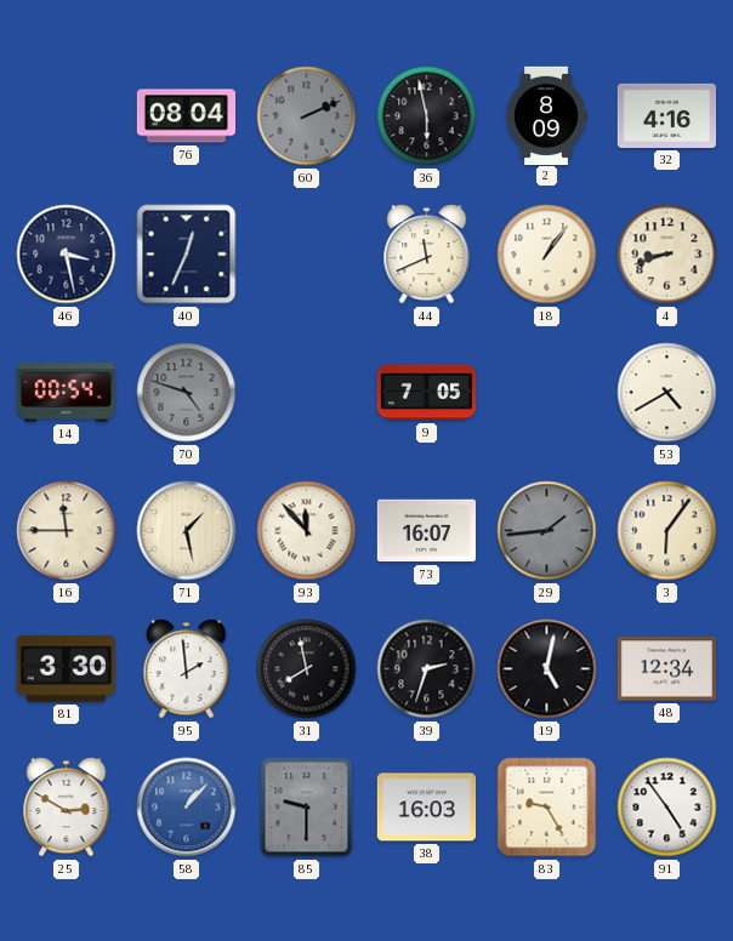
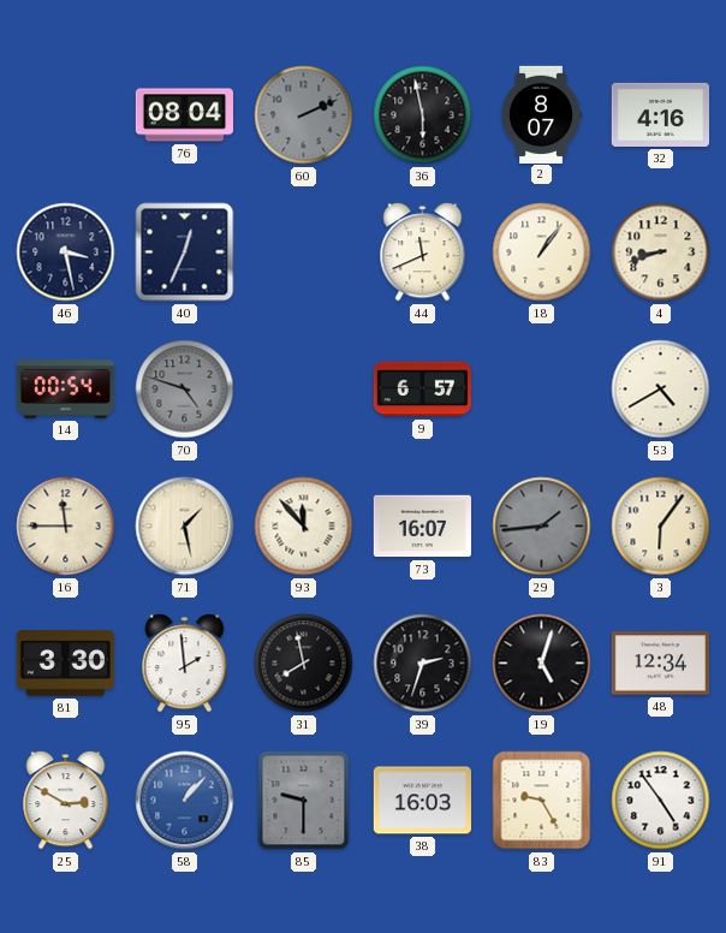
2: 8:09 -> 8:07 (541, 114)
9: 7:05 -> 6:57 (422, 390)
19: 5:02 -> 5:03 (542, 664)
